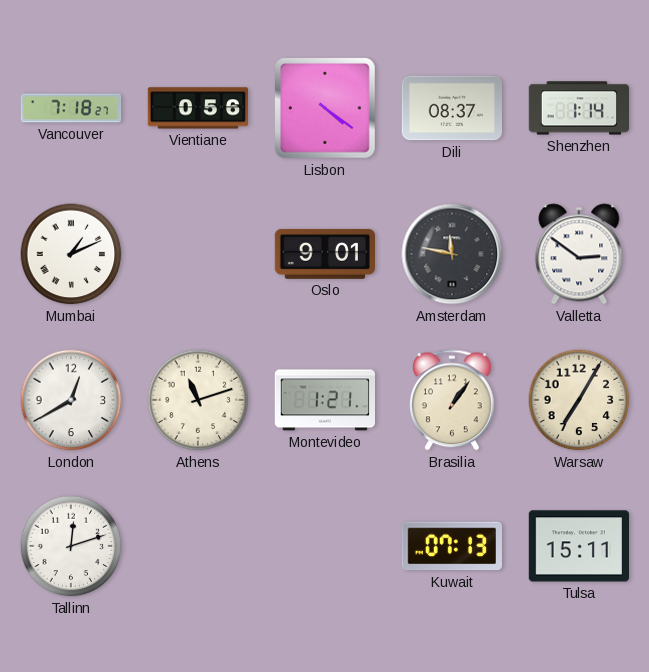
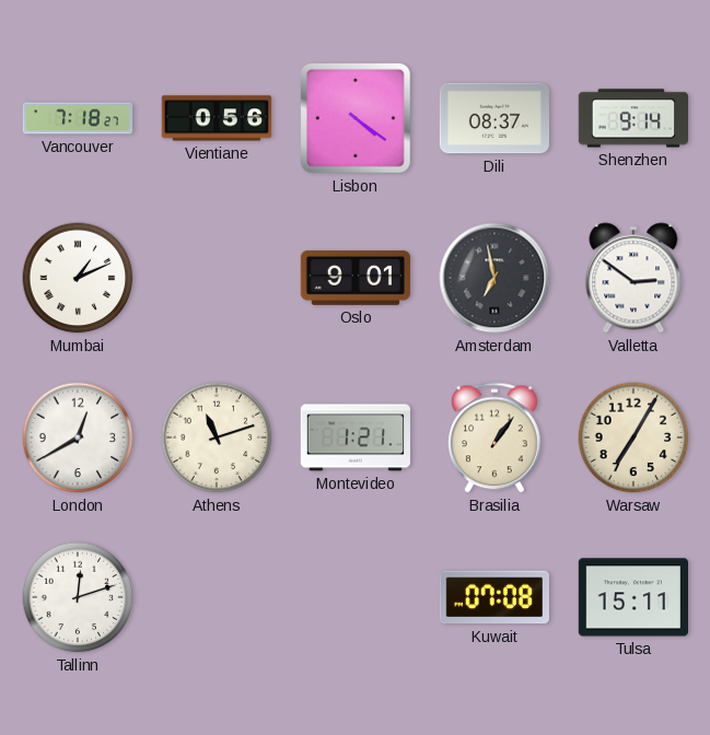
Shenzhen: 1:14 -> 9:14 (633, 118)
Amsterdam: 11:47 -> 6:58 (494, 278)
Kuwait: 07:13 -> 07:08 (494, 597)
